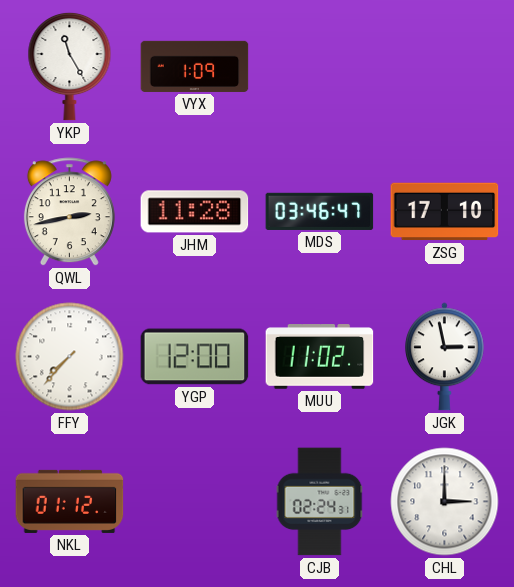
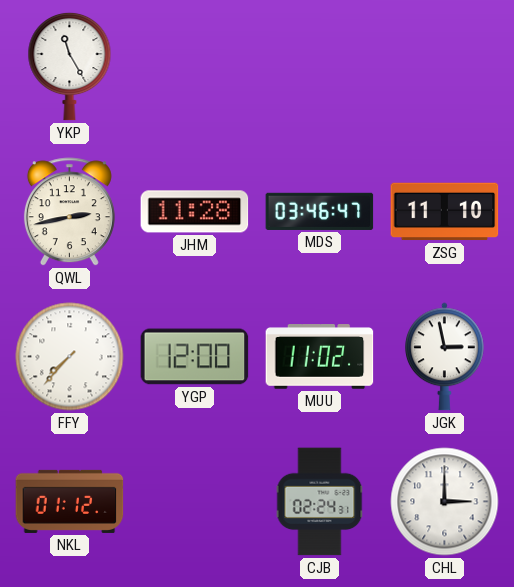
VYX: 1:09 -> none (195, 66)
ZSG: 17:10 -> 11:10 (445, 212)
